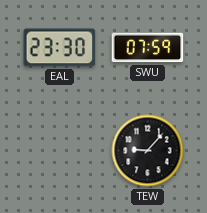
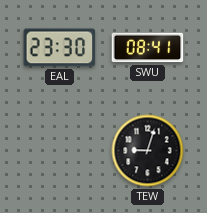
SWU: 07:59 -> 08:41 (148, 48)
TEW: 9:07 -> 9:03 (148, 151)
